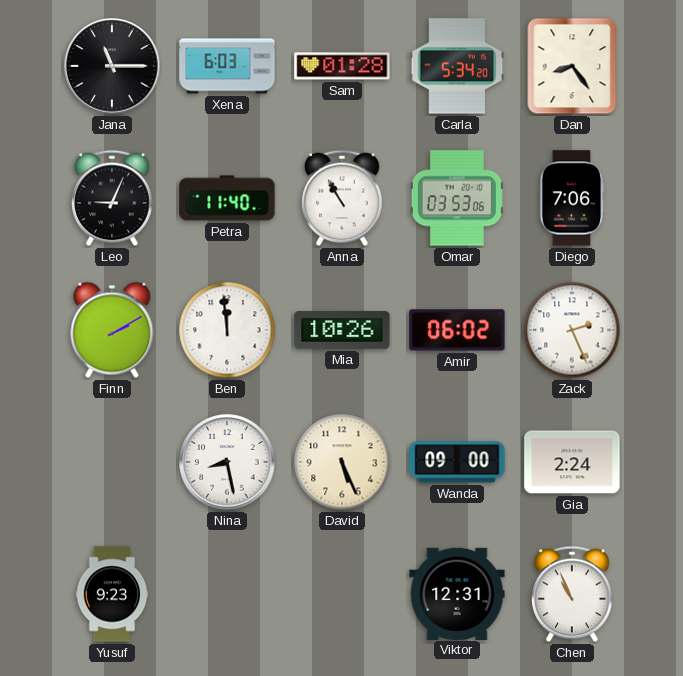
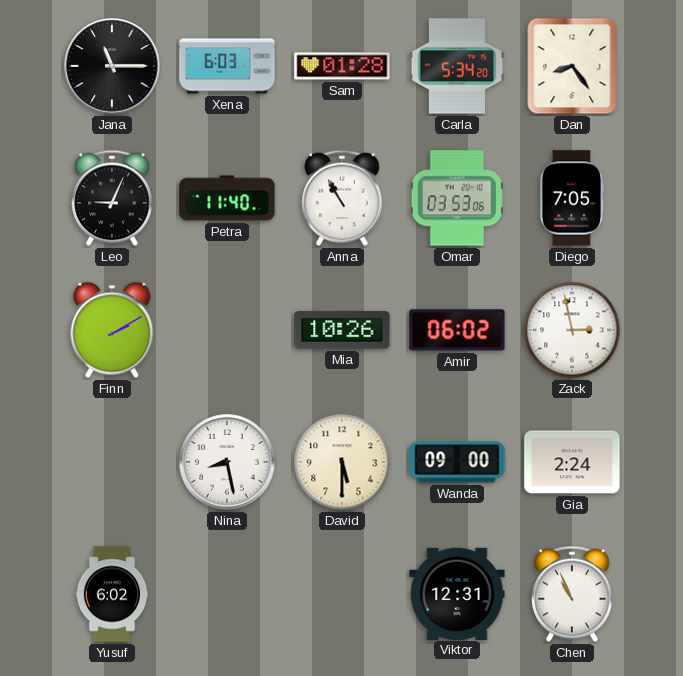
Diego: 7:06 -> 7:05 (572, 198)
Ben: 11:59 -> none (227, 330)
Zack: 2:26 -> 2:58 (572, 330)
David: 5:26 -> 5:30 (342, 462)
Yusuf: 9:23 -> 6:02 (112, 594)
